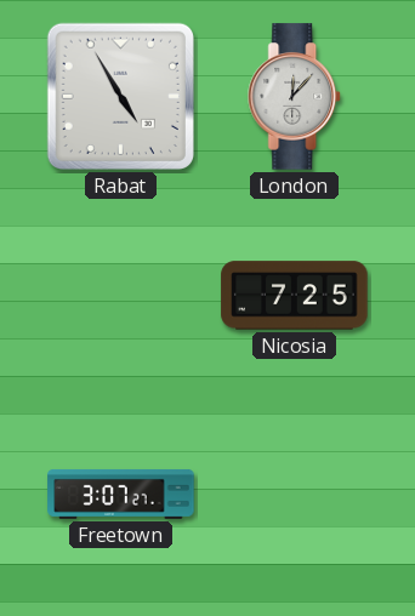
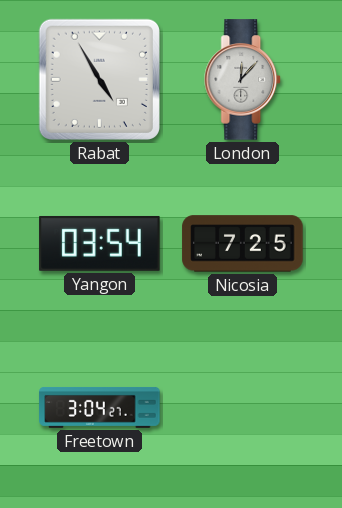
Yangon: none -> 03:54 (100, 243)
Freetown: 3:07 -> 3:04 (100, 407)
